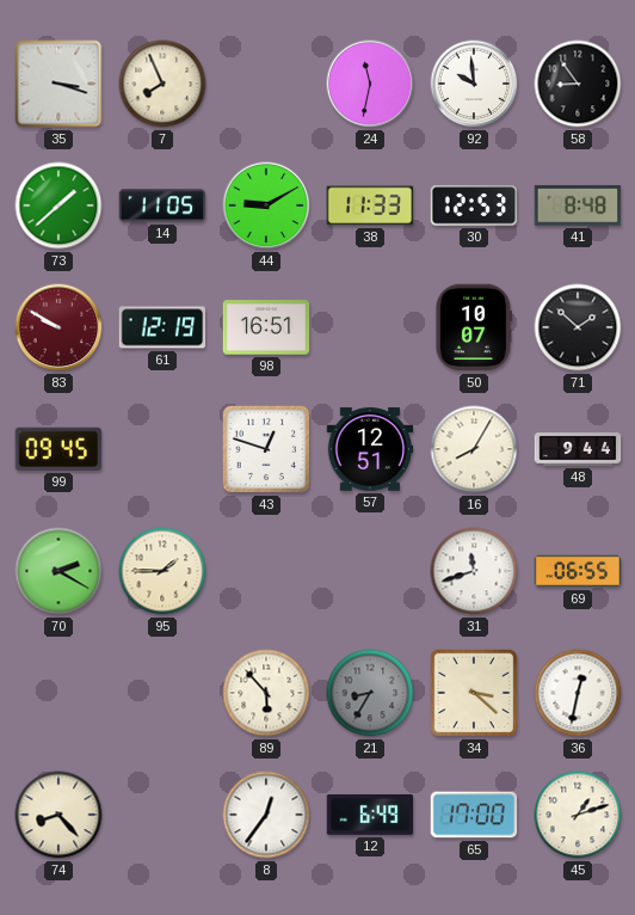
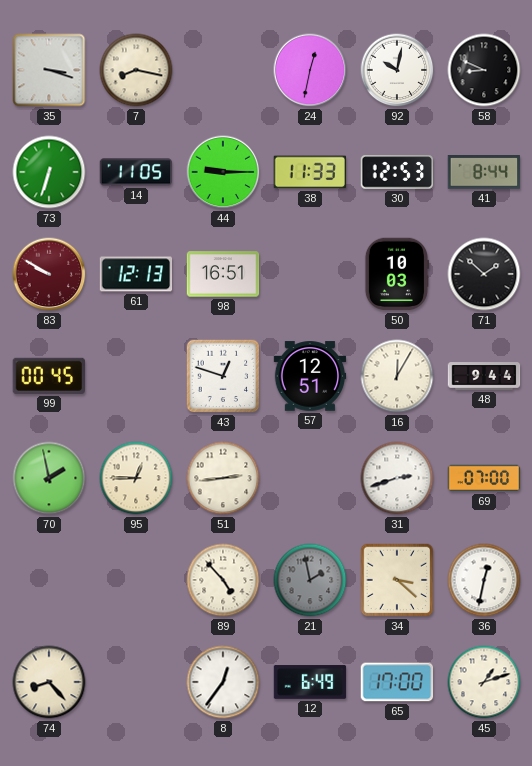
7: 7:56 -> 8:17 (136, 70)
24: 11:32 -> 12:32 (310, 70)
92: 9:59 -> 10:02 (397, 70)
58: 8:54 -> 8:49 (484, 70)
73: 1:38 -> 6:33 (49, 172)
44: 9:10 -> 9:15 (223, 172)
41: 8:48 -> 8:44 (484, 173)
61: 12:19 -> 12:13 (136, 274)
50: 10:07 -> 10:03 (396, 274)
99: 09:45 -> 00:45 (48, 376)
16: 8:05 -> 12:05 (397, 376)
70: 2:20 -> 1:58 (49, 478)
95: 1:45 -> 12:45 (136, 478)
51: none -> 2:44 (223, 478)
31: 11:42 -> 2:42 (397, 478)
69: 06:55 -> 07:00 (484, 478)
89: 5:53 -> 4:53 (223, 580)
21: 8:35 -> 1:58 (310, 580)
